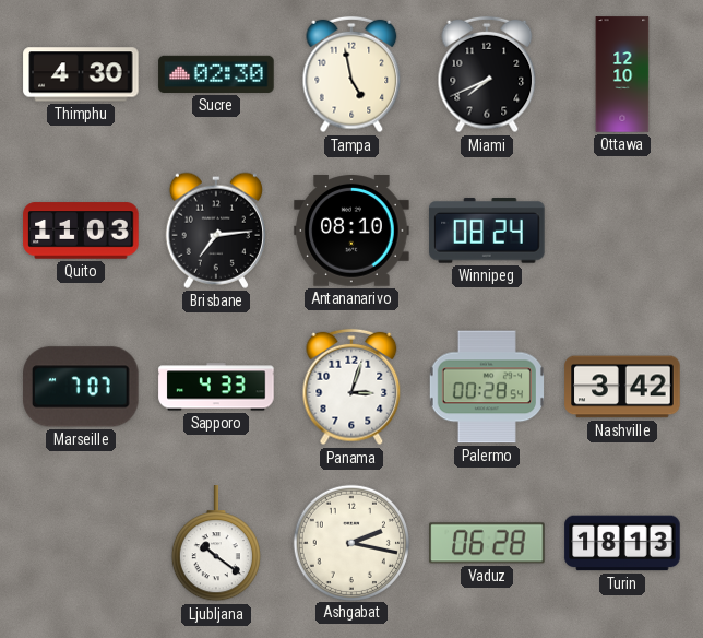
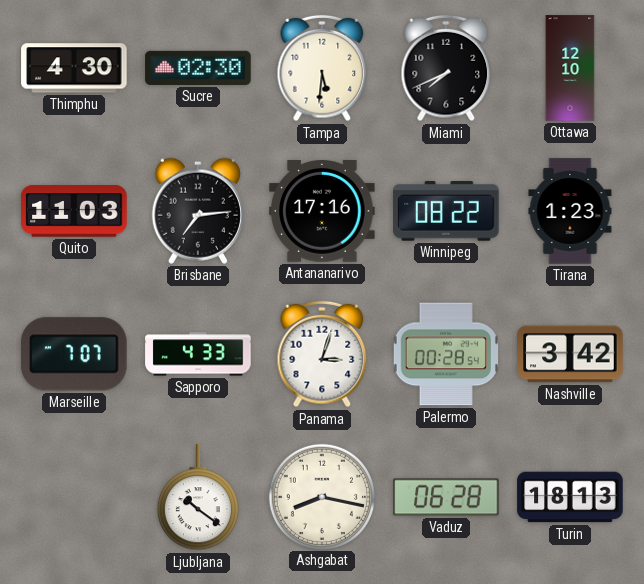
Tampa: 4:58 -> 5:31 (322, 68)
Antananarivo: 08:10 -> 17:16 (322, 212)
Winnipeg: 08:24 -> 08:22 (446, 211)
Tirana: none -> 1:23 (570, 211)
Ashgabat: 2:17 -> 8:17 (321, 496)
